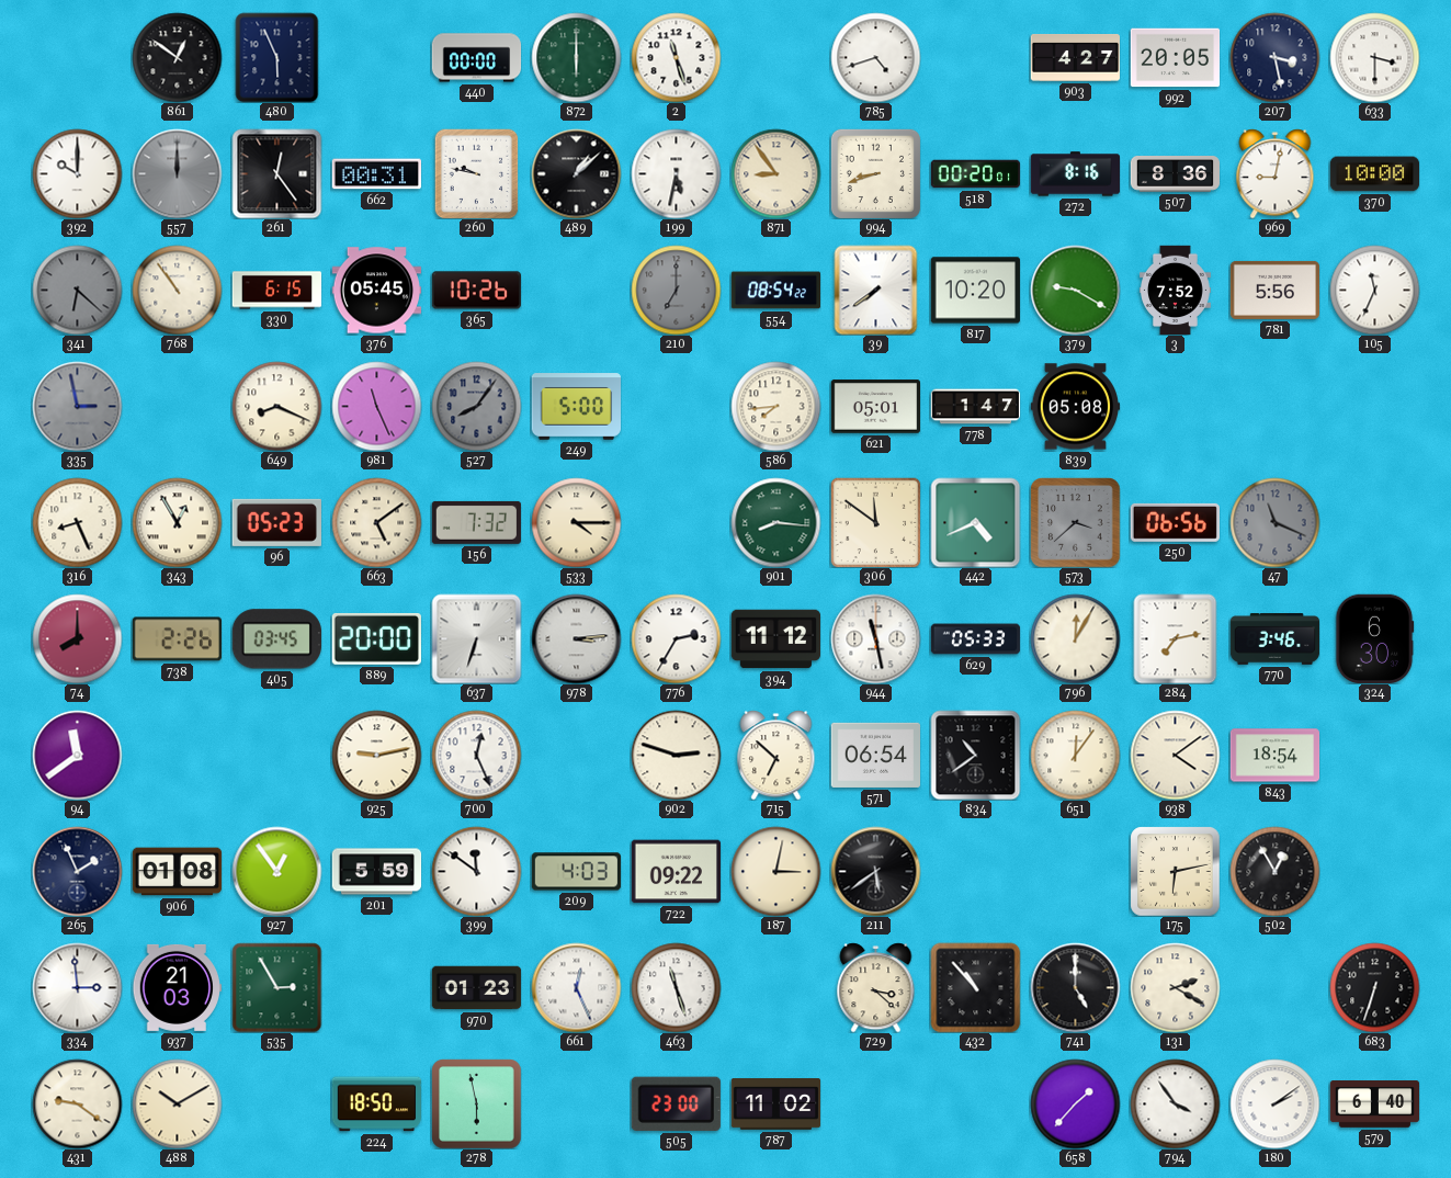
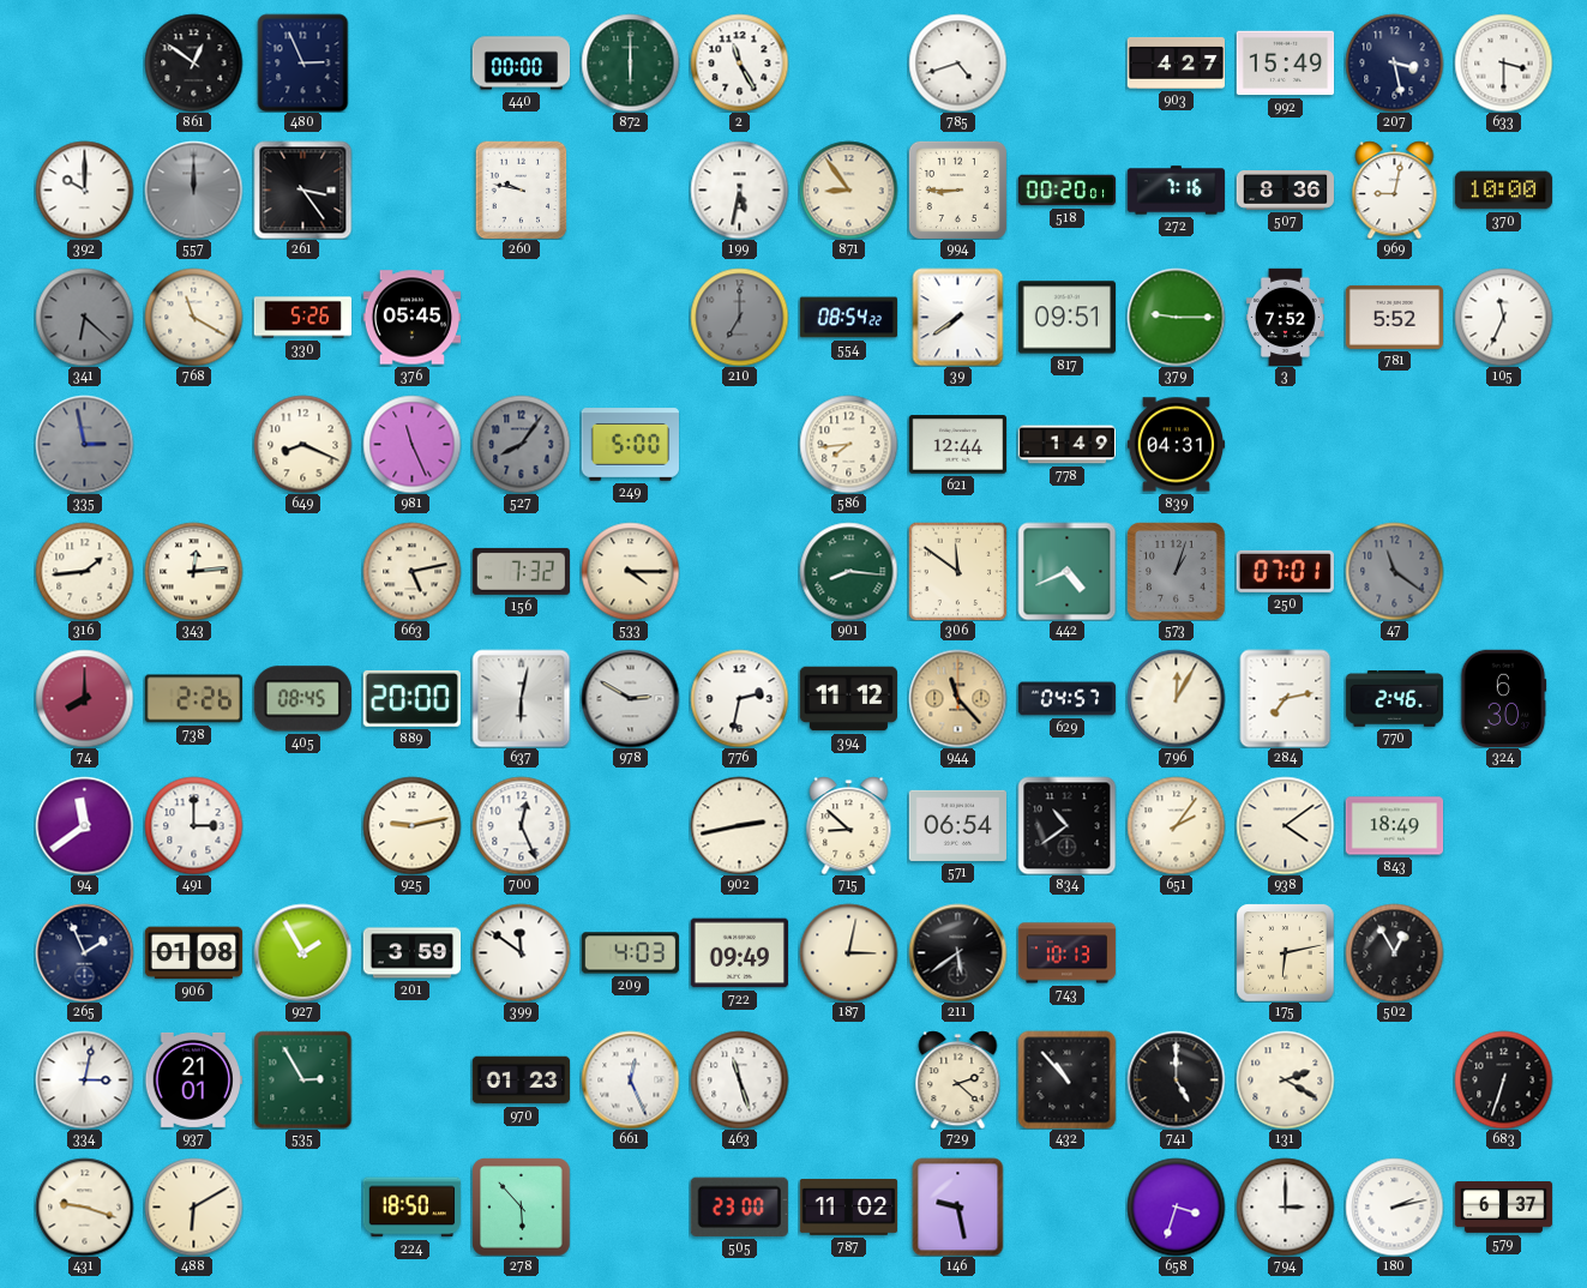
480: 5:56 -> 2:56 (303, 62)
2: 11:27 -> 11:25 (739, 62)
992: 20:05 -> 15:49 (1285, 64)
261: 12:24 -> 3:24 (302, 189)
662: 00:31 -> none (376, 174)
489: 1:08 -> none (576, 173)
994: 8:42 -> 8:45 (957, 189)
272: 8:16 -> 7:16 (1176, 191)
768: 10:54 -> 11:20 (193, 317)
330: 6:15 -> 5:26 (302, 318)
365: 10:26 -> none (476, 291)
817: 10:20 -> 09:51 (1066, 318)
379: 9:20 -> 9:15 (1176, 317)
781: 5:56 -> 5:52 (1394, 317)
621: 05:01 -> 12:44 (957, 445)
778: 1:47 -> 1:49 (1066, 445)
839: 05:08 -> 04:31 (1176, 445)
316: 8:26 -> 1:44 (84, 571)
343: 12:55 -> 12:14 (193, 571)
96: 05:23 -> none (276, 522)
663: 5:09 -> 5:13 (411, 571)
573: 3:38 -> 1:03 (1176, 571)
250: 06:56 -> 07:01 (1285, 571)
47: 11:19 -> 11:21 (1394, 571)
405: 03:45 -> 08:45 (302, 699)
637: 6:33 -> 6:02 (521, 698)
978: 3:14 -> 2:50 (630, 698)
776: 2:35 -> 2:32 (739, 698)
944: 11:28 -> 11:23 (957, 698)
944 dial: white -> champagne (957, 698)
629: 05:33 -> 04:57 (1066, 699)
770: 3:46 -> 2:46 (1394, 699)
491: none -> 3:00 (193, 825)
902: 2:48 -> 2:43 (739, 825)
715: 6:52 -> 8:52 (849, 825)
651: 12:06 -> 2:06 (1176, 825)
843: 18:54 -> 18:49 (1394, 826)
927: 12:54 -> 1:55 (302, 952)
201: 5:59 -> 3:59 (411, 953)
722: 09:22 -> 09:49 (739, 953)
743: none -> 10:13 (1066, 953)
334: 2:59 -> 3:02 (84, 1079)
937: 21:03 -> 21:01 (193, 1079)
729: 3:22 -> 2:22 (958, 1079)
431: 9:21 -> 9:18 (84, 1206)
488: 10:10 -> 6:10 (193, 1206)
278: 5:58 -> 5:53 (521, 1206)
146: none -> 9:28 (958, 1206)
658: 1:37 -> 3:33 (1176, 1206)
794: 3:54 -> 3:00 (1285, 1206)
180: 2:09 -> 2:13 (1394, 1206)
579: 6:40 -> 6:37 (1503, 1208)
